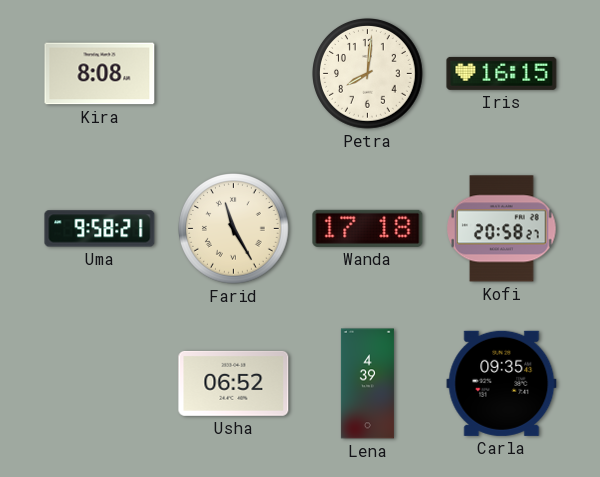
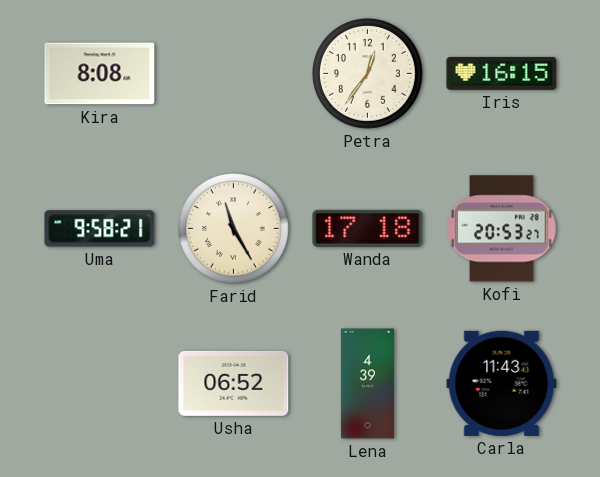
Petra: 8:01 -> 12:36 (368, 74)
Kofi: 20:58 -> 20:53 (502, 229)
Carla: 09:35 -> 11:43 (502, 383)
